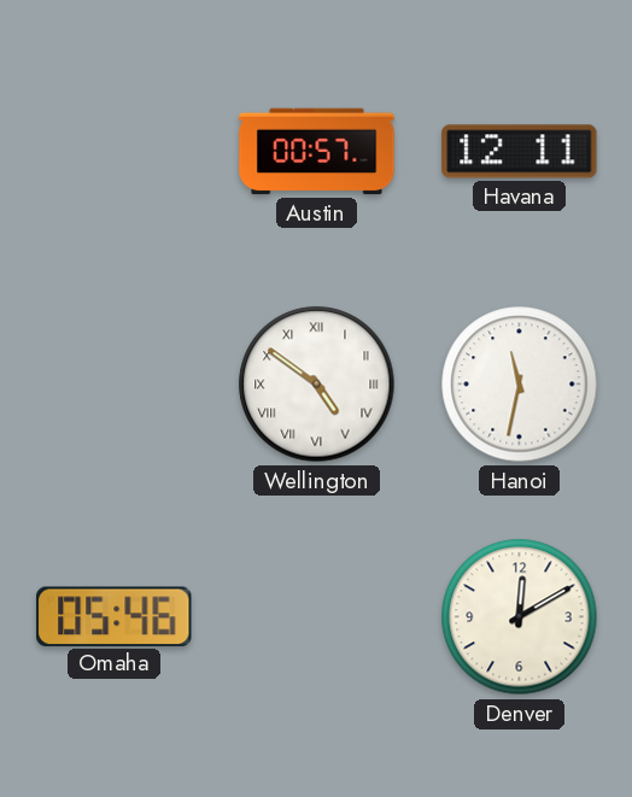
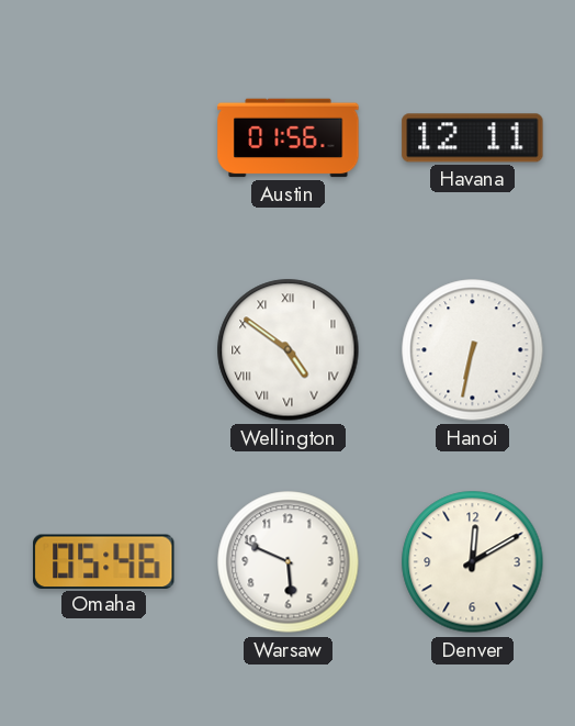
Austin: 00:57 -> 01:56 (289, 138)
Hanoi: 11:32 -> 6:32 (473, 350)
Warsaw: none -> 5:49 (289, 562)
